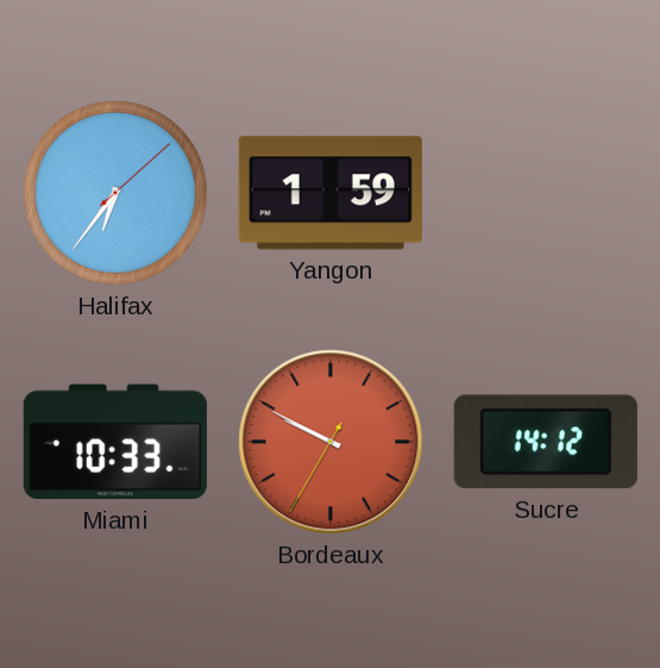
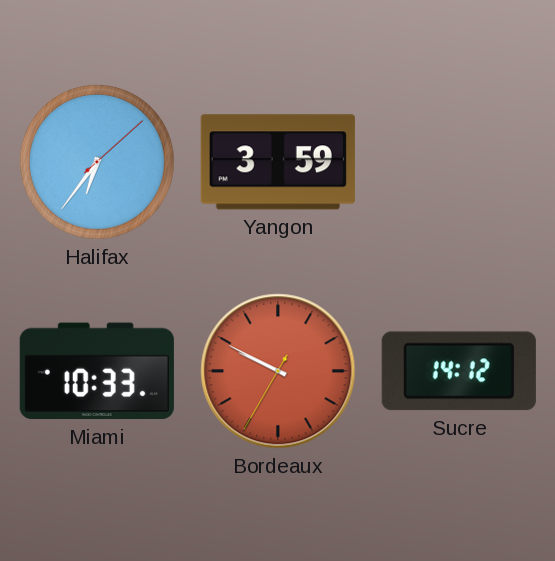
Yangon: 1:59 -> 3:59 (278, 162)
